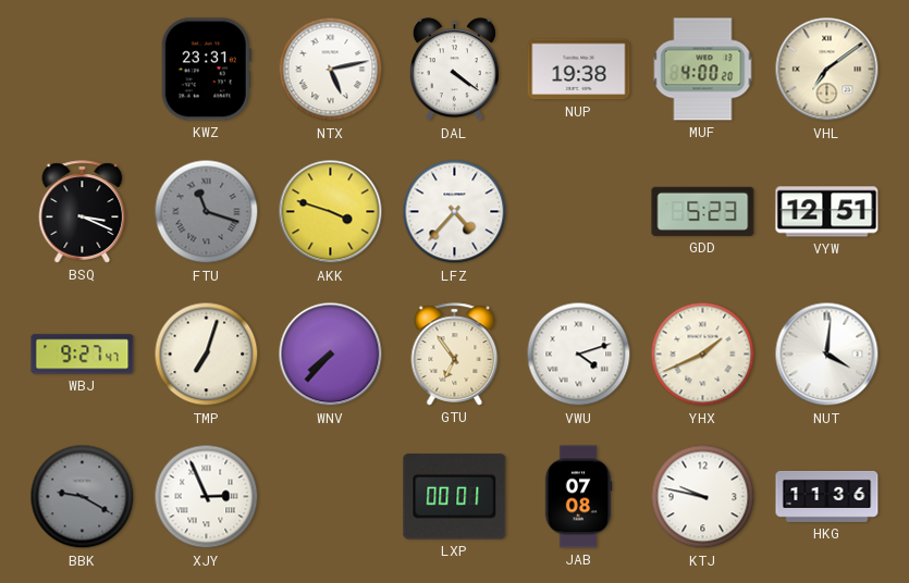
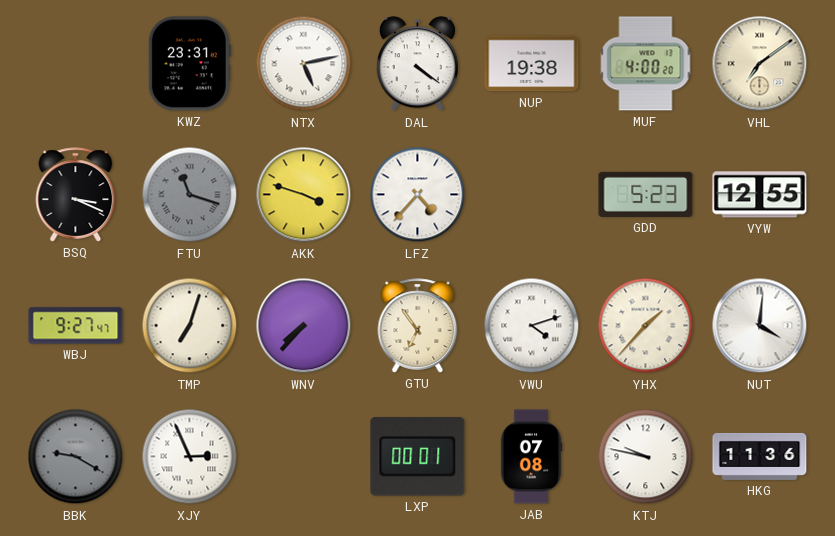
VYW: 12:51 -> 12:55 (760, 195)
YHX: 1:41 -> 1:37 (646, 326)
